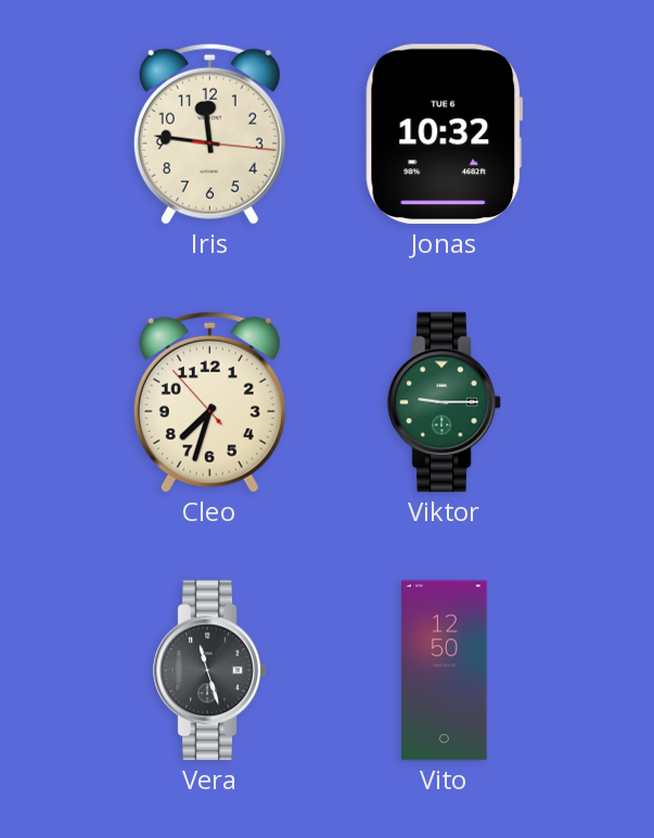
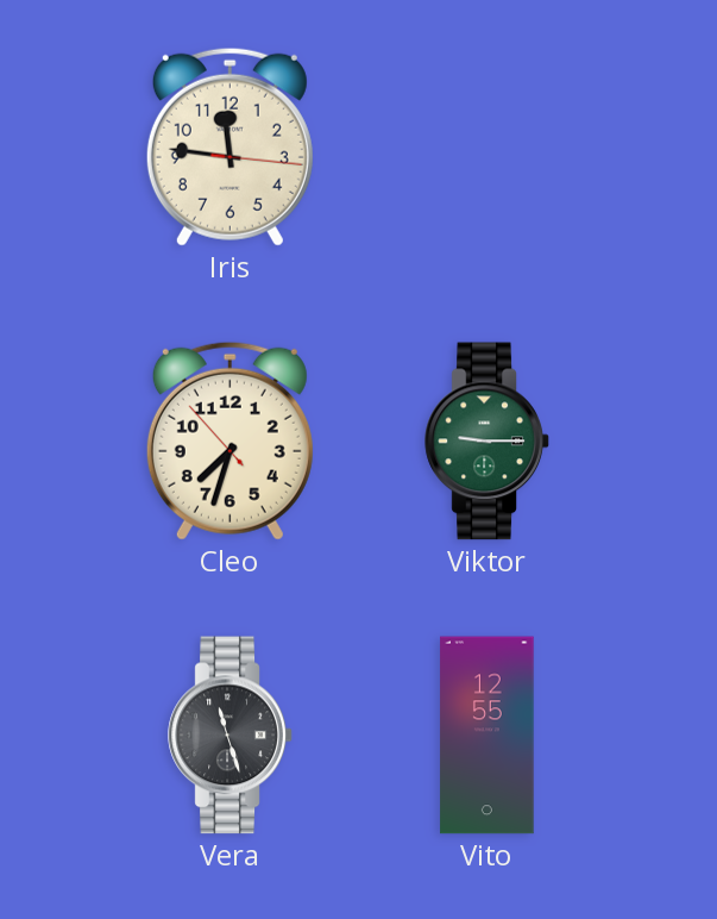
Jonas: 10:32 -> none (445, 135)
Vito: 12:50 -> 12:55 (488, 736)
